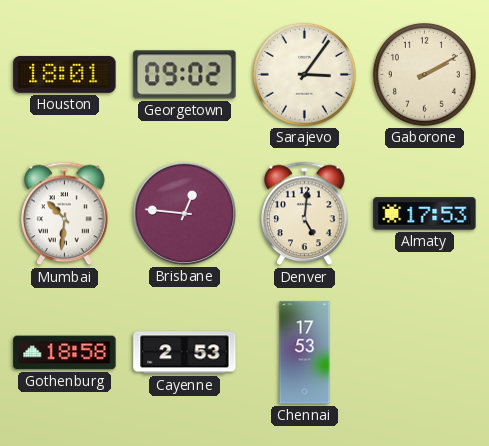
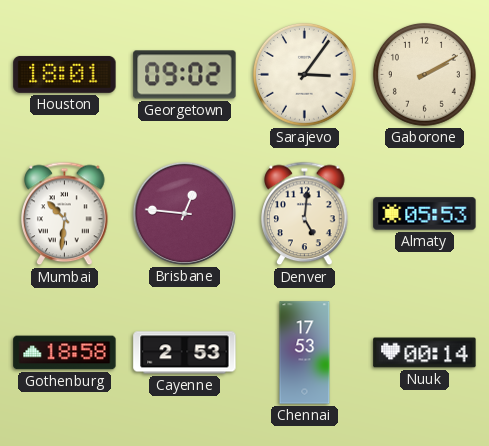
Almaty: 17:53 -> 05:53 (425, 214)
Nuuk: none -> 00:14 (425, 353)
